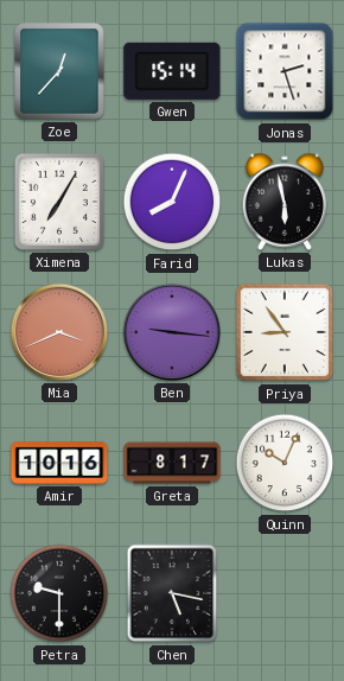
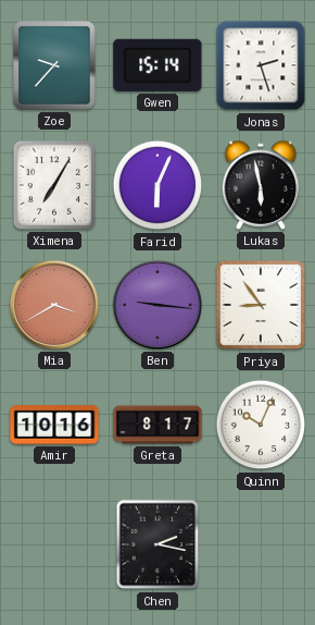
Zoe: 12:37 -> 9:37 (54, 65)
Farid: 8:04 -> 6:04 (157, 185)
Mia: 3:41 -> 3:40 (54, 305)
Petra: 9:30 -> none (59, 593)
Chen: 5:17 -> 2:17 (157, 544)
